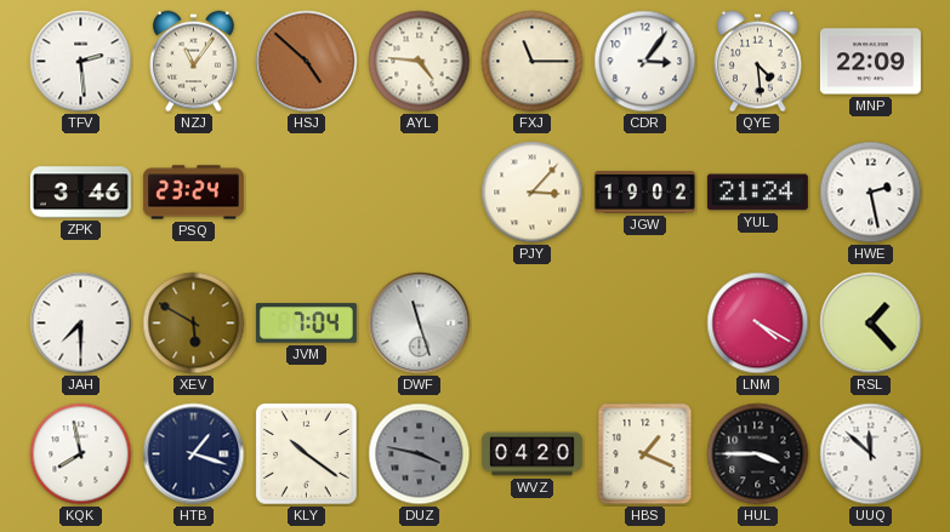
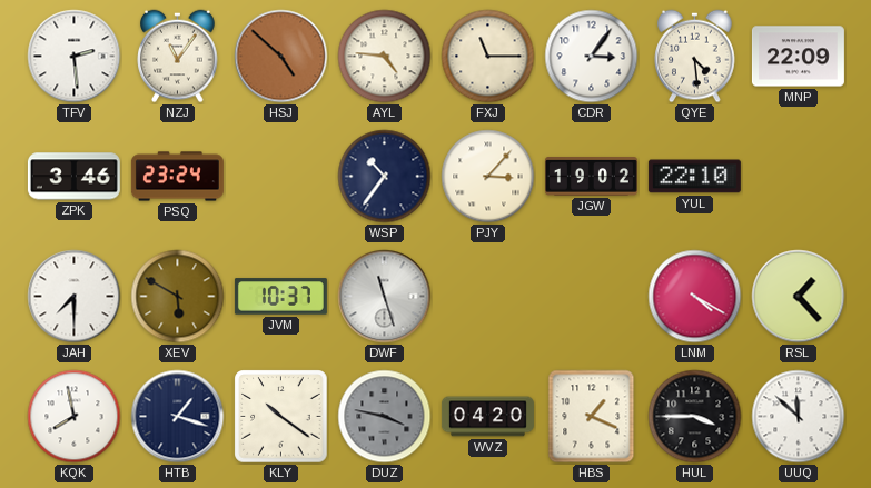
WSP: none -> 10:36 (385, 177)
YUL: 21:24 -> 22:10 (694, 177)
HWE: 2:28 -> none (871, 193)
JVM: 7:04 -> 10:37 (280, 297)
